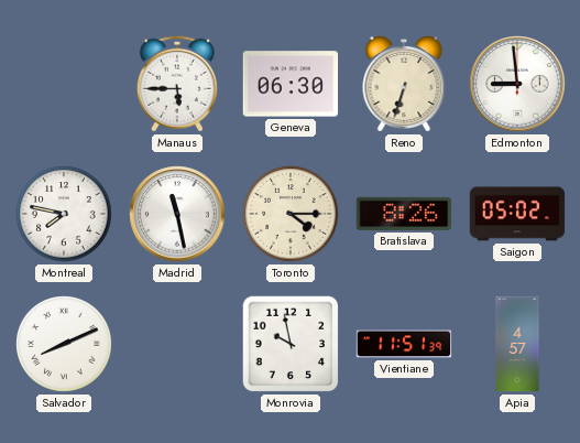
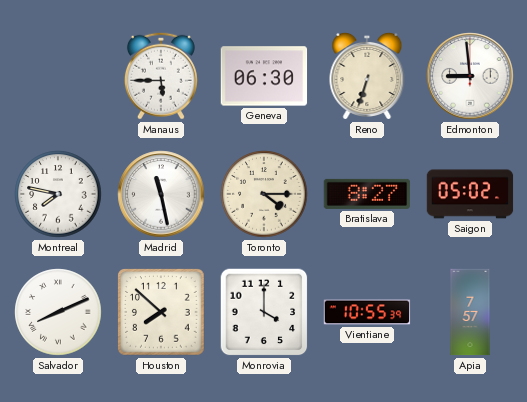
Bratislava: 8:26 -> 8:27 (367, 194)
Houston: none -> 7:52 (161, 312)
Monrovia: 9:58 -> 4:00 (264, 312)
Vientiane: 11:51 -> 10:55 (367, 312)
Apia: 4:57 -> 7:57 (470, 312)
